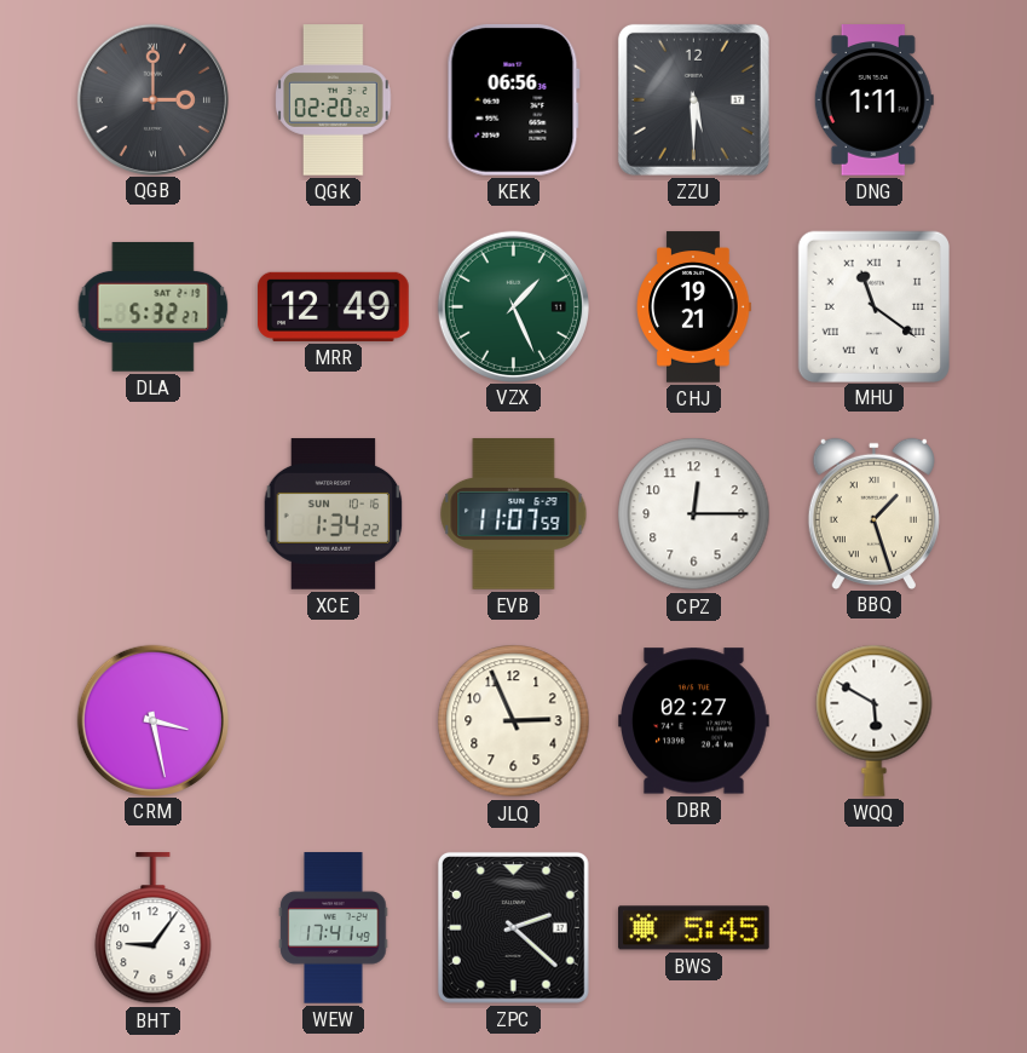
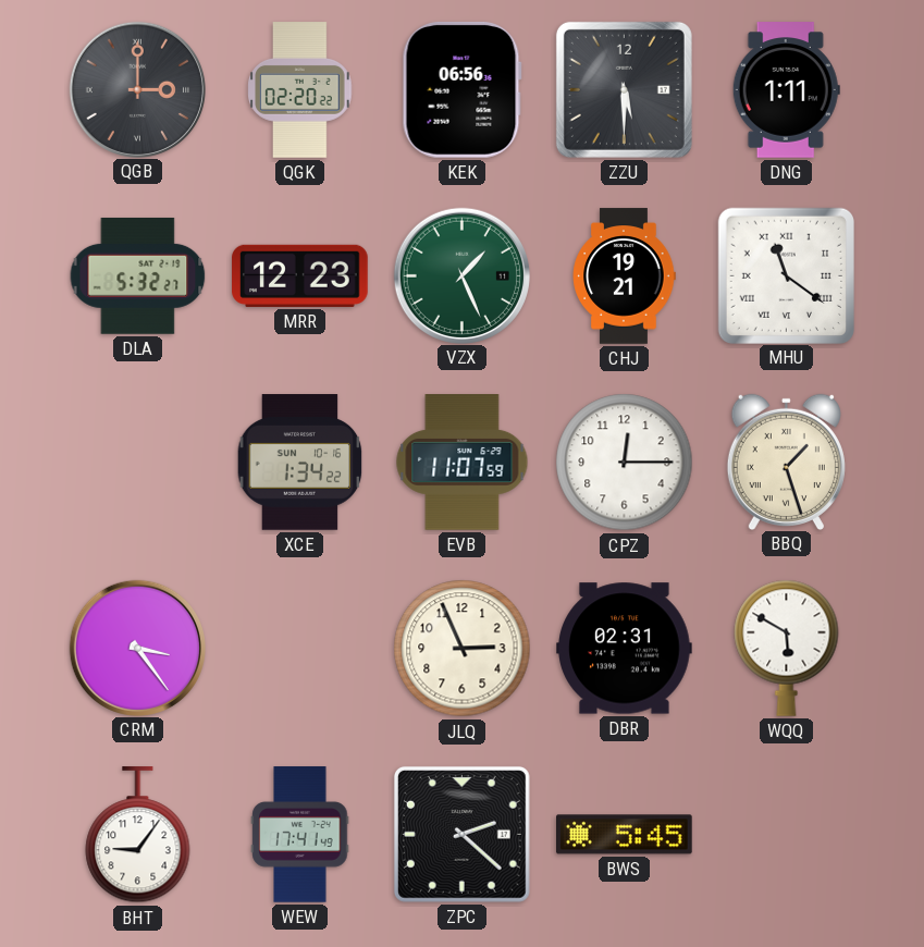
MRR: 12:49 -> 12:23 (300, 275)
CRM: 3:28 -> 3:24 (137, 648)
DBR: 02:27 -> 02:31 (625, 649)
